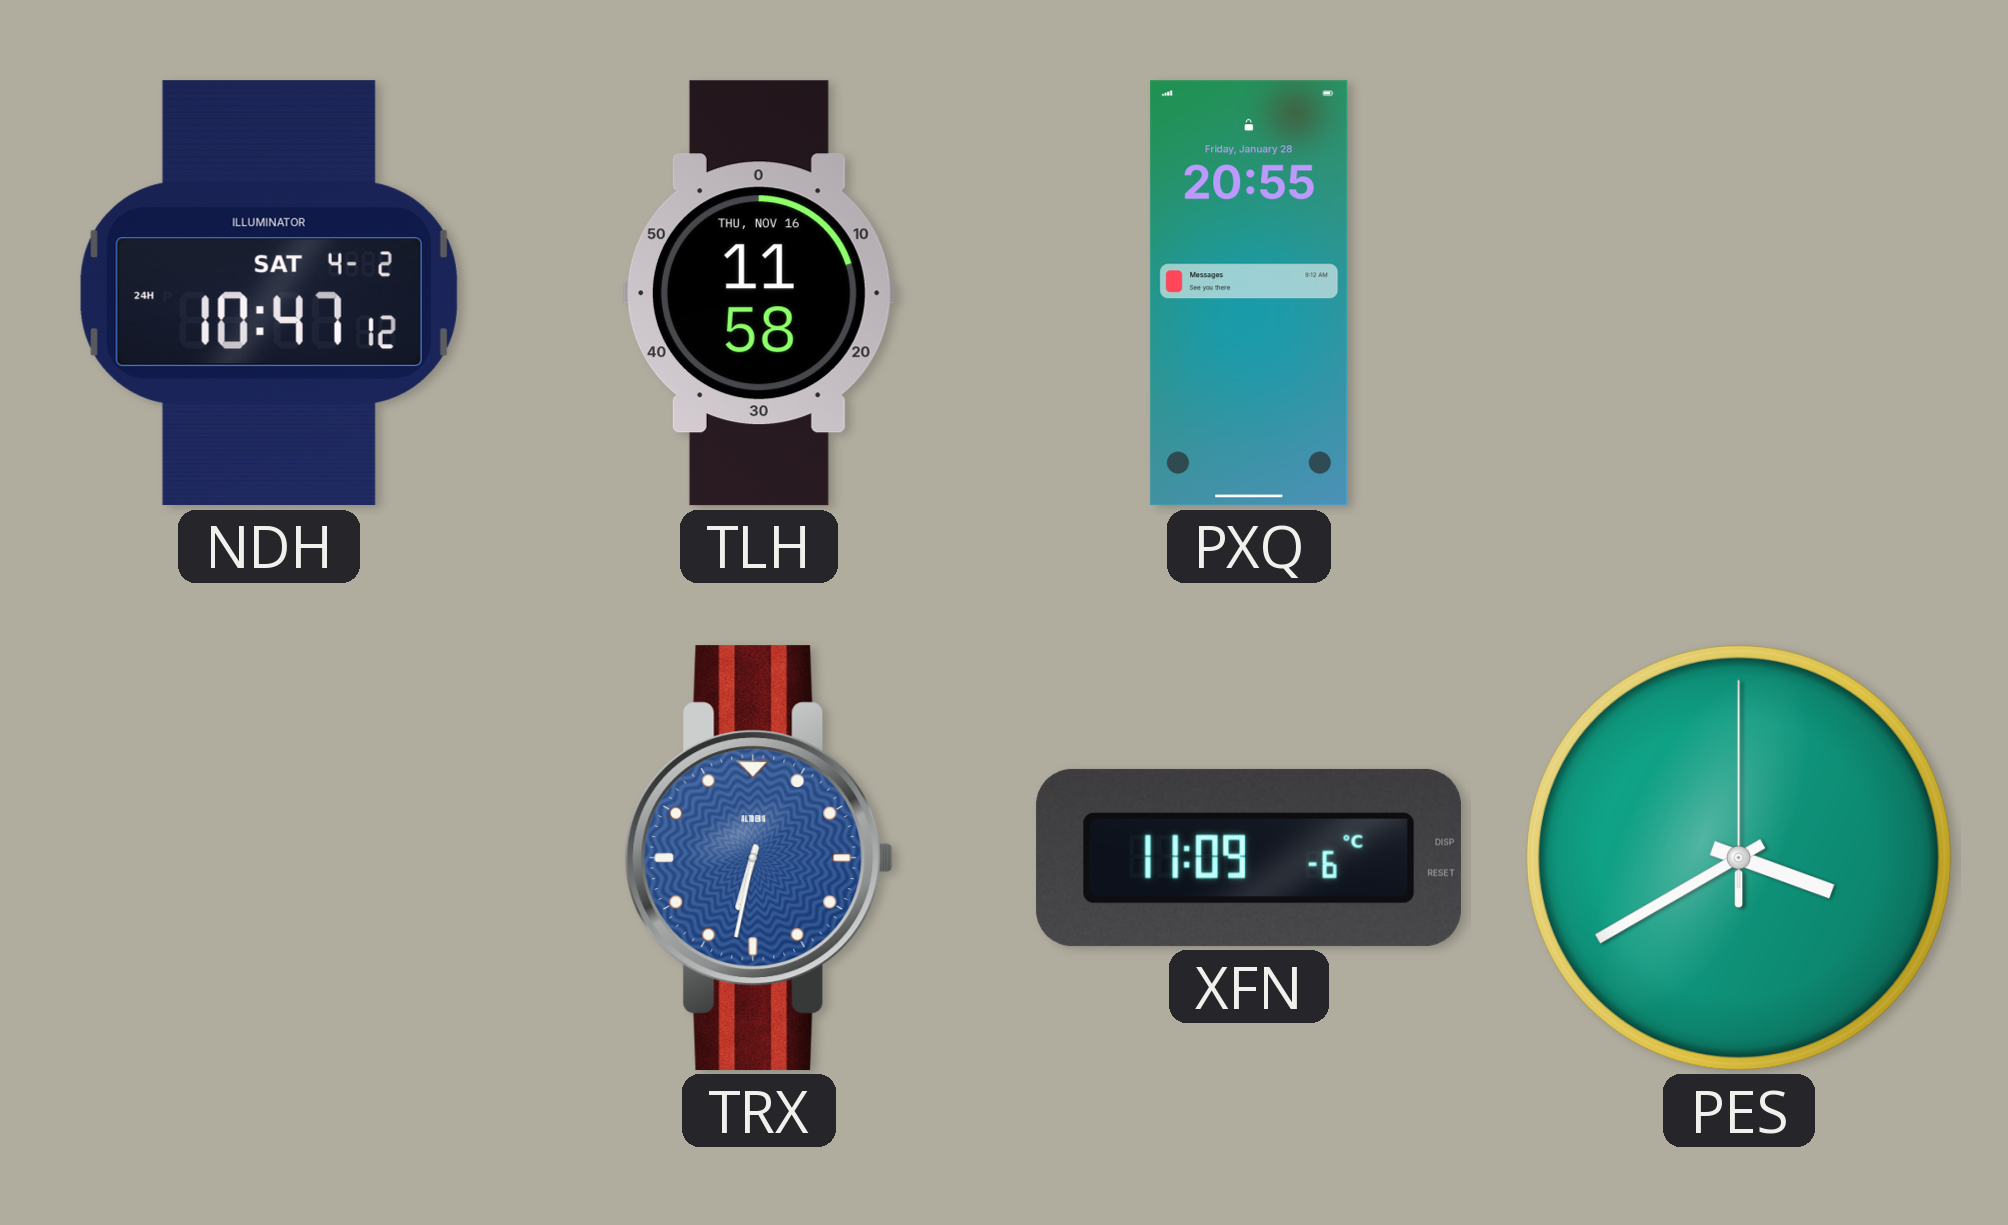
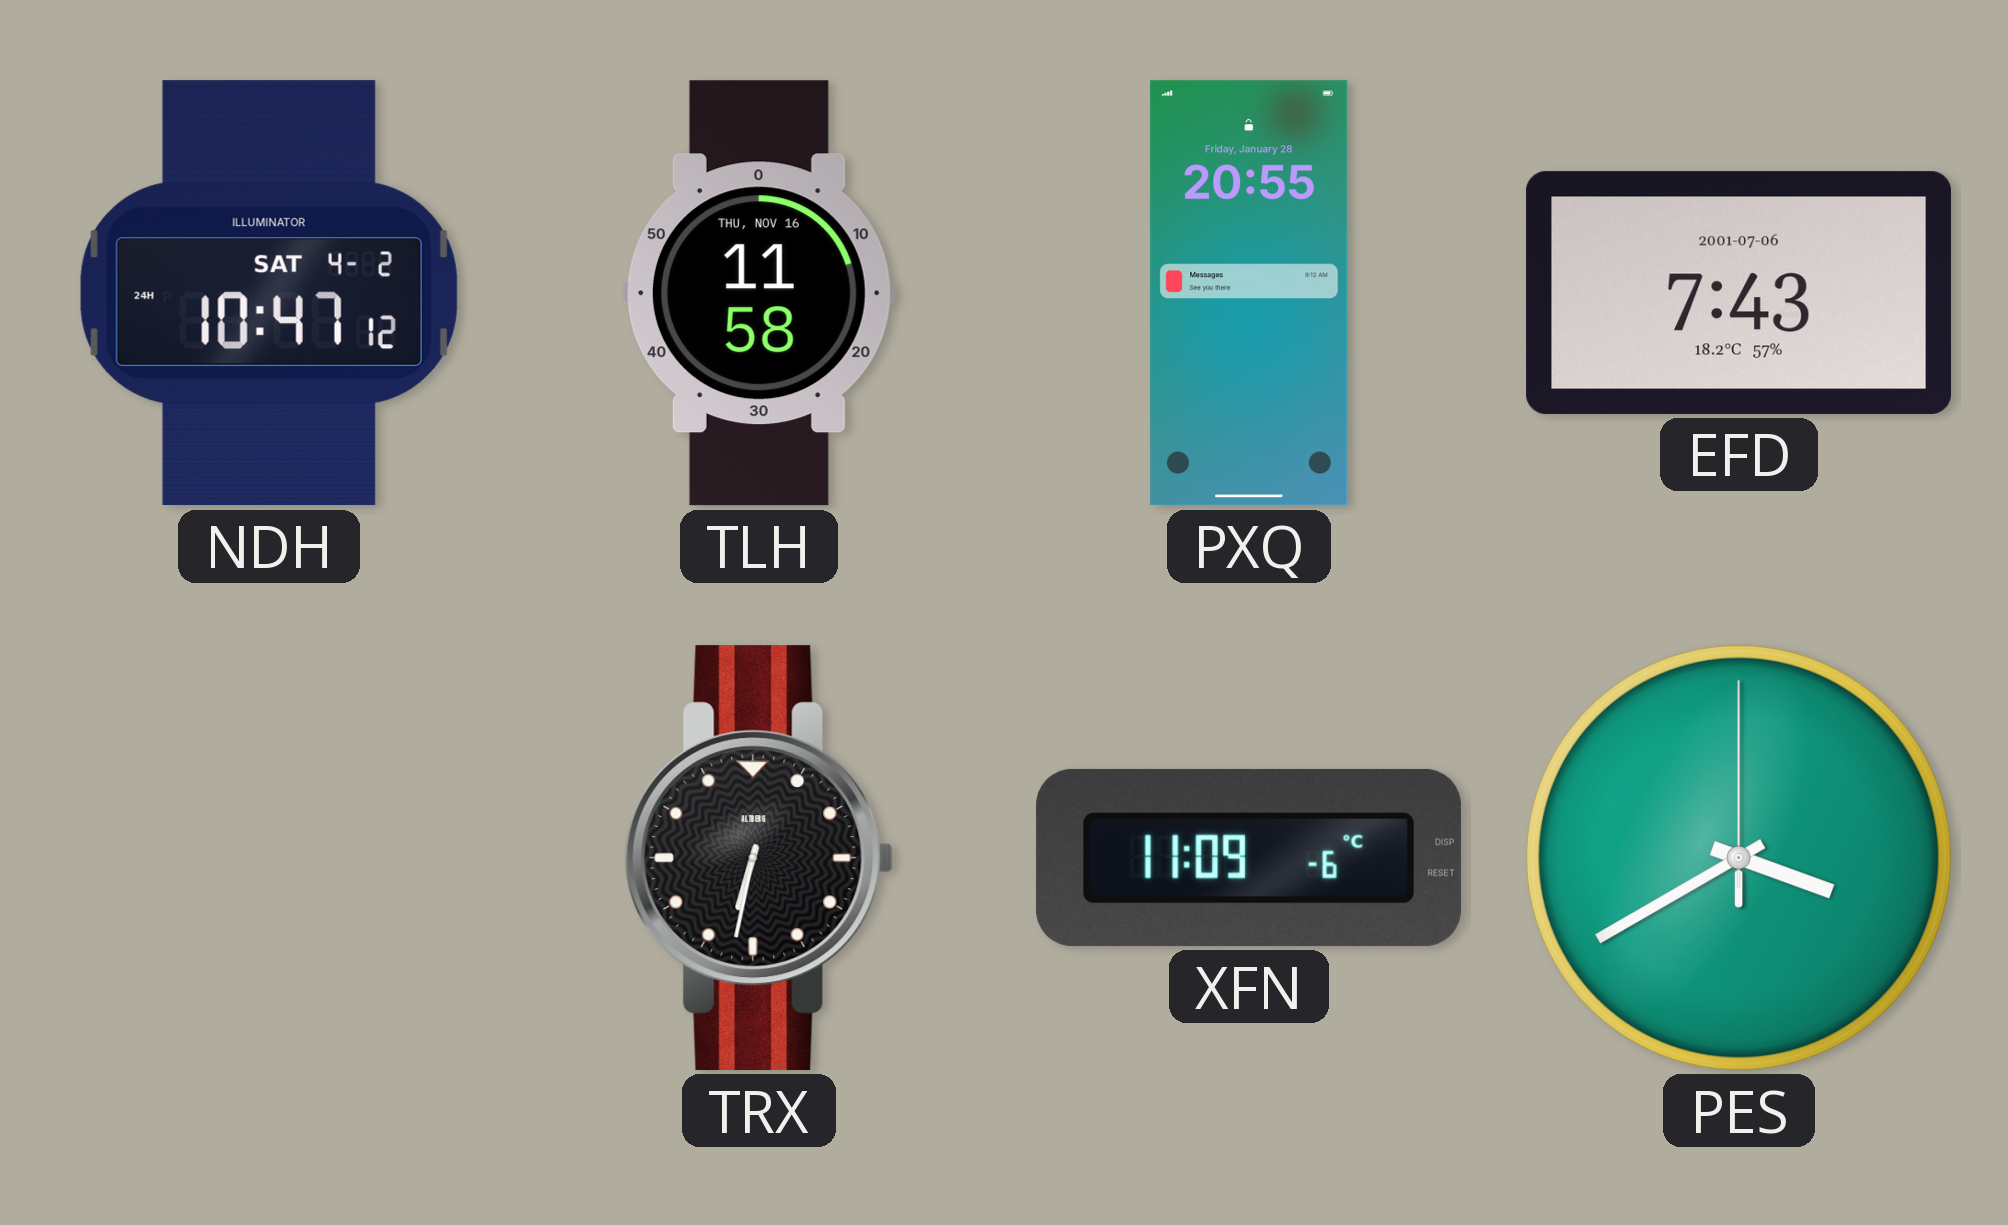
EFD: none -> 7:43 (1739, 293)
TRX dial: blue -> black (759, 858)
